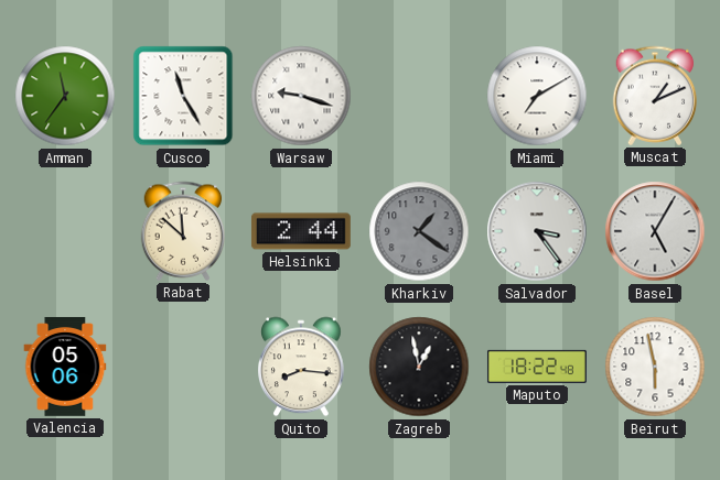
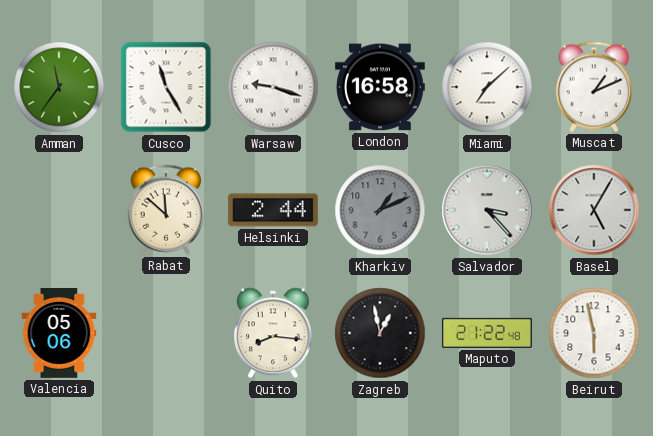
London: none -> 16:58 (380, 87)
Miami: 7:10 -> 7:08 (487, 87)
Kharkiv: 1:21 -> 1:11 (380, 210)
Salvador: 3:24 -> 3:23 (487, 210)
Maputo: 18:22 -> 21:22 (487, 333)
